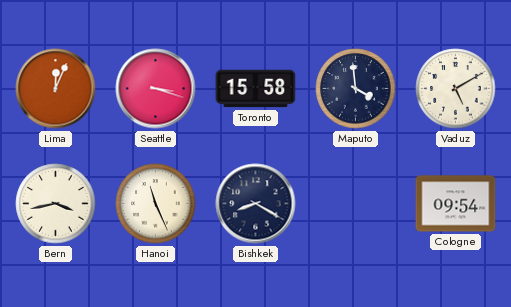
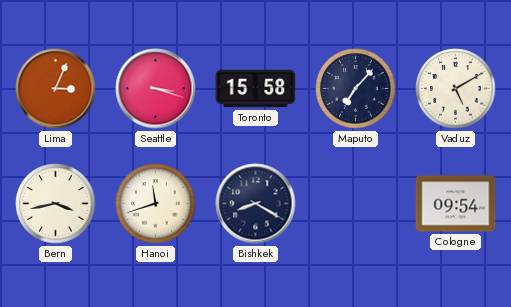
Lima: 12:04 -> 3:04 (56, 89)
Maputo: 3:59 -> 7:07 (356, 89)
Hanoi: 11:26 -> 11:42 (156, 204)
